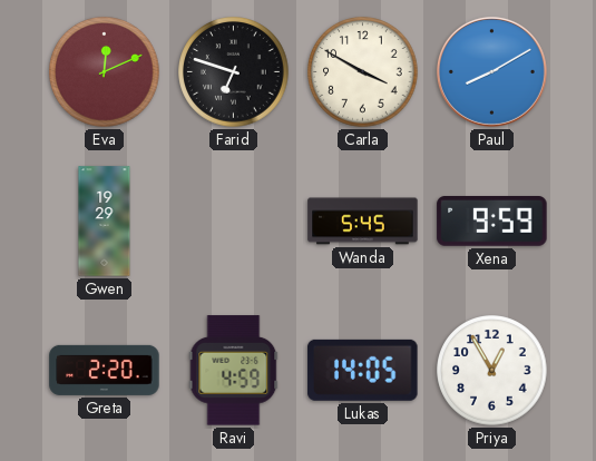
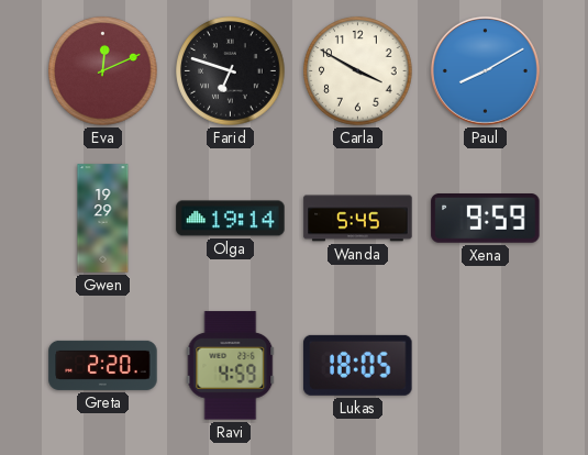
Olga: none -> 19:14 (231, 219)
Lukas: 14:05 -> 18:05 (358, 365)
Priya: 12:55 -> none (492, 371)
